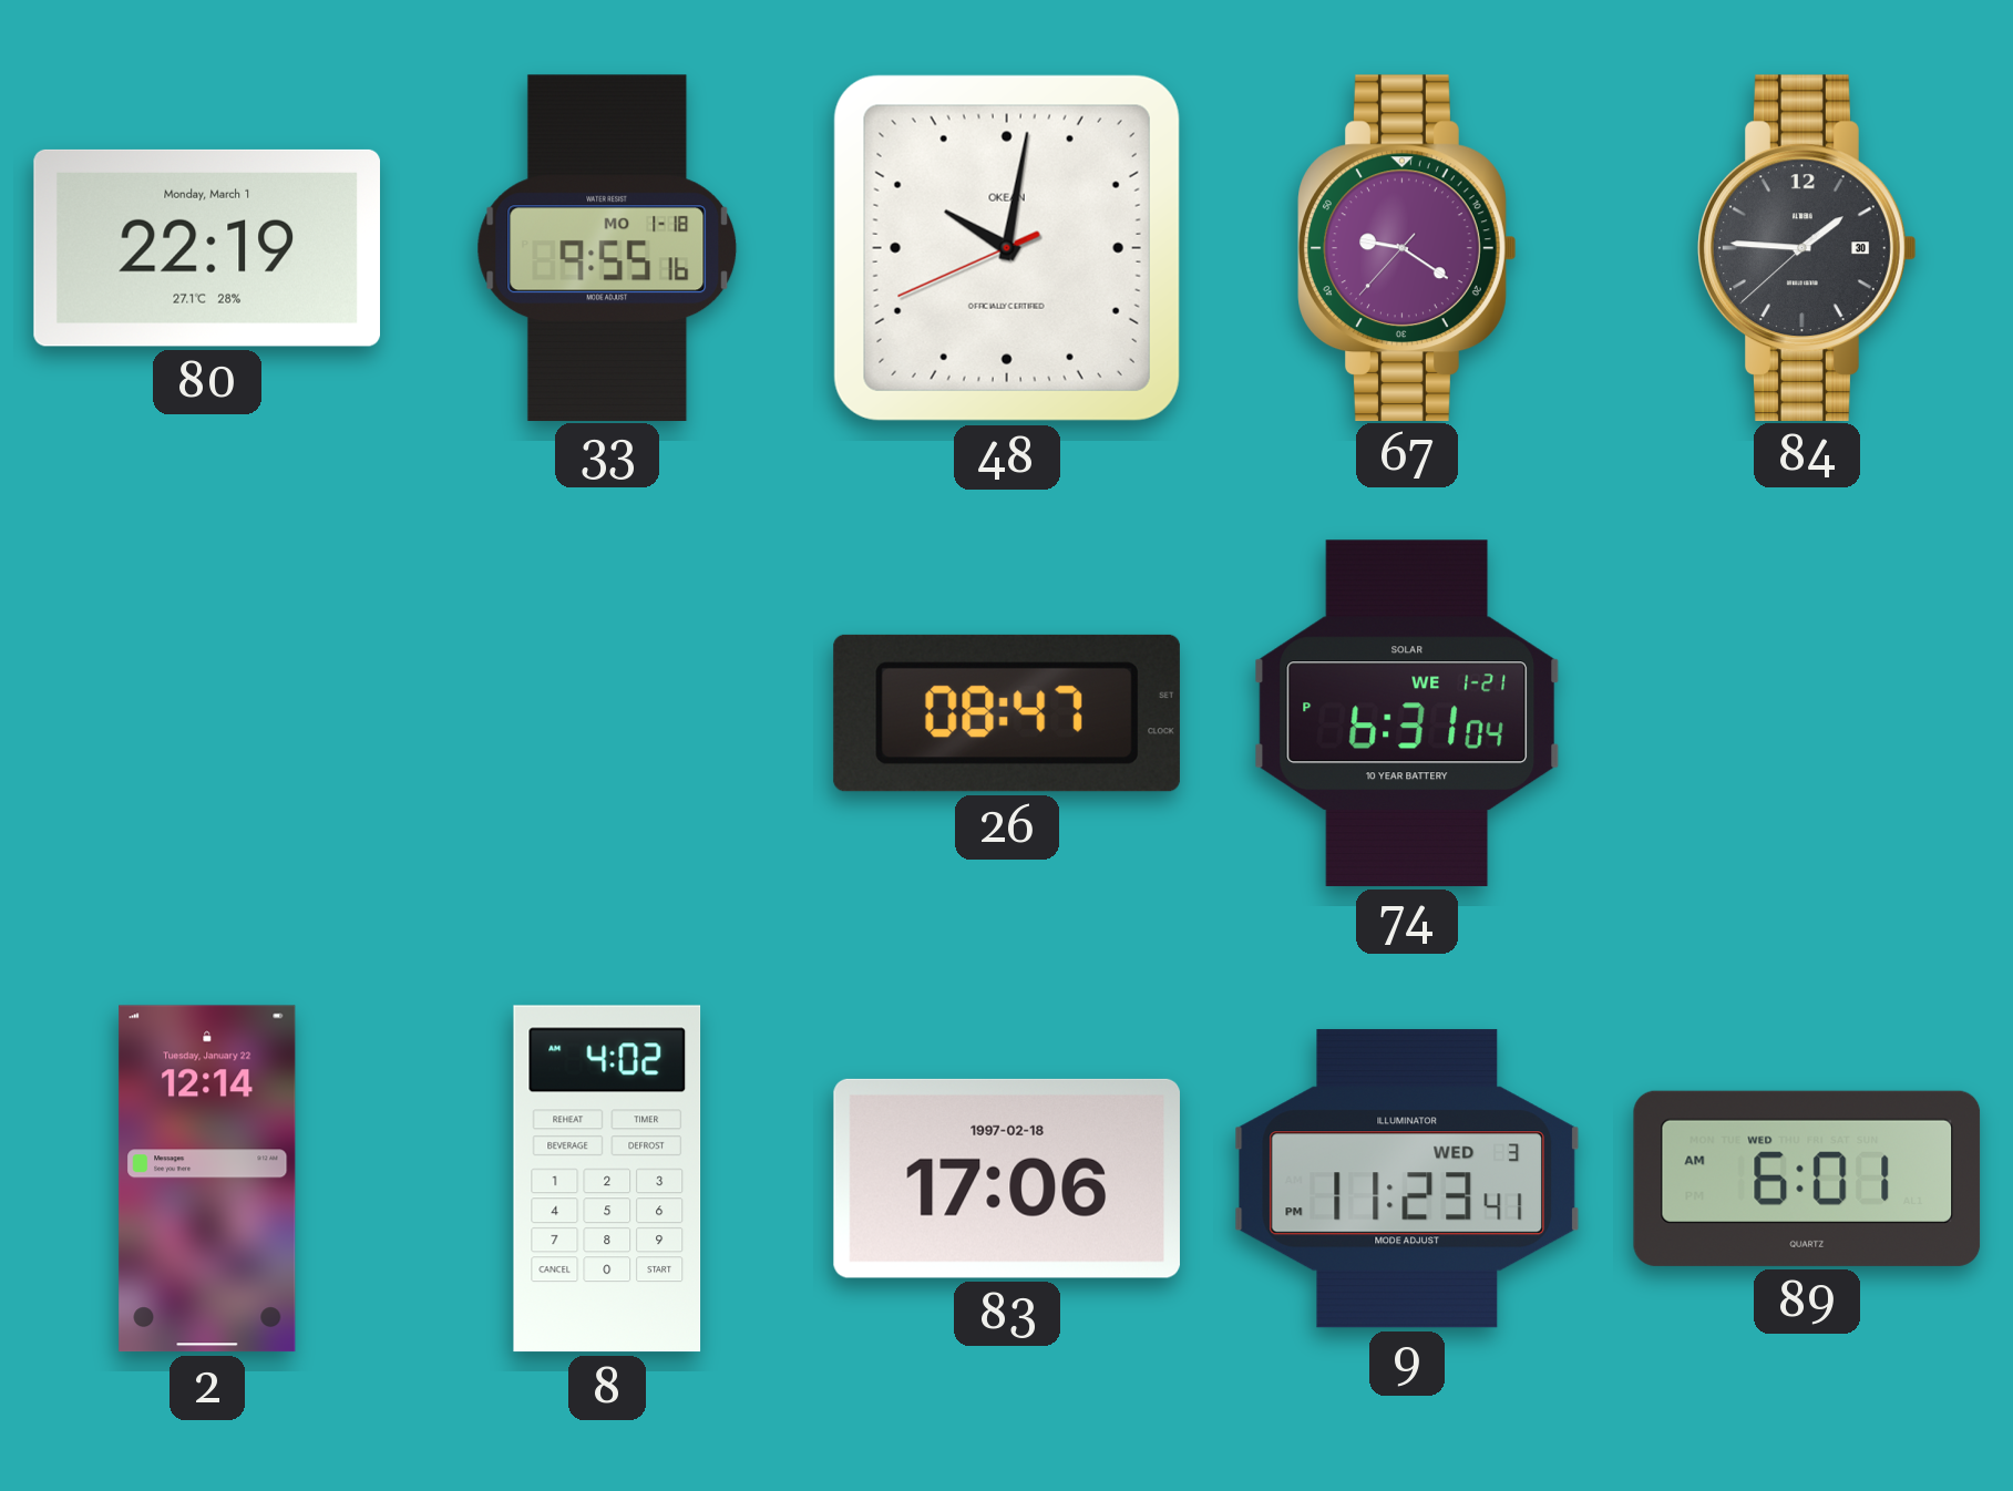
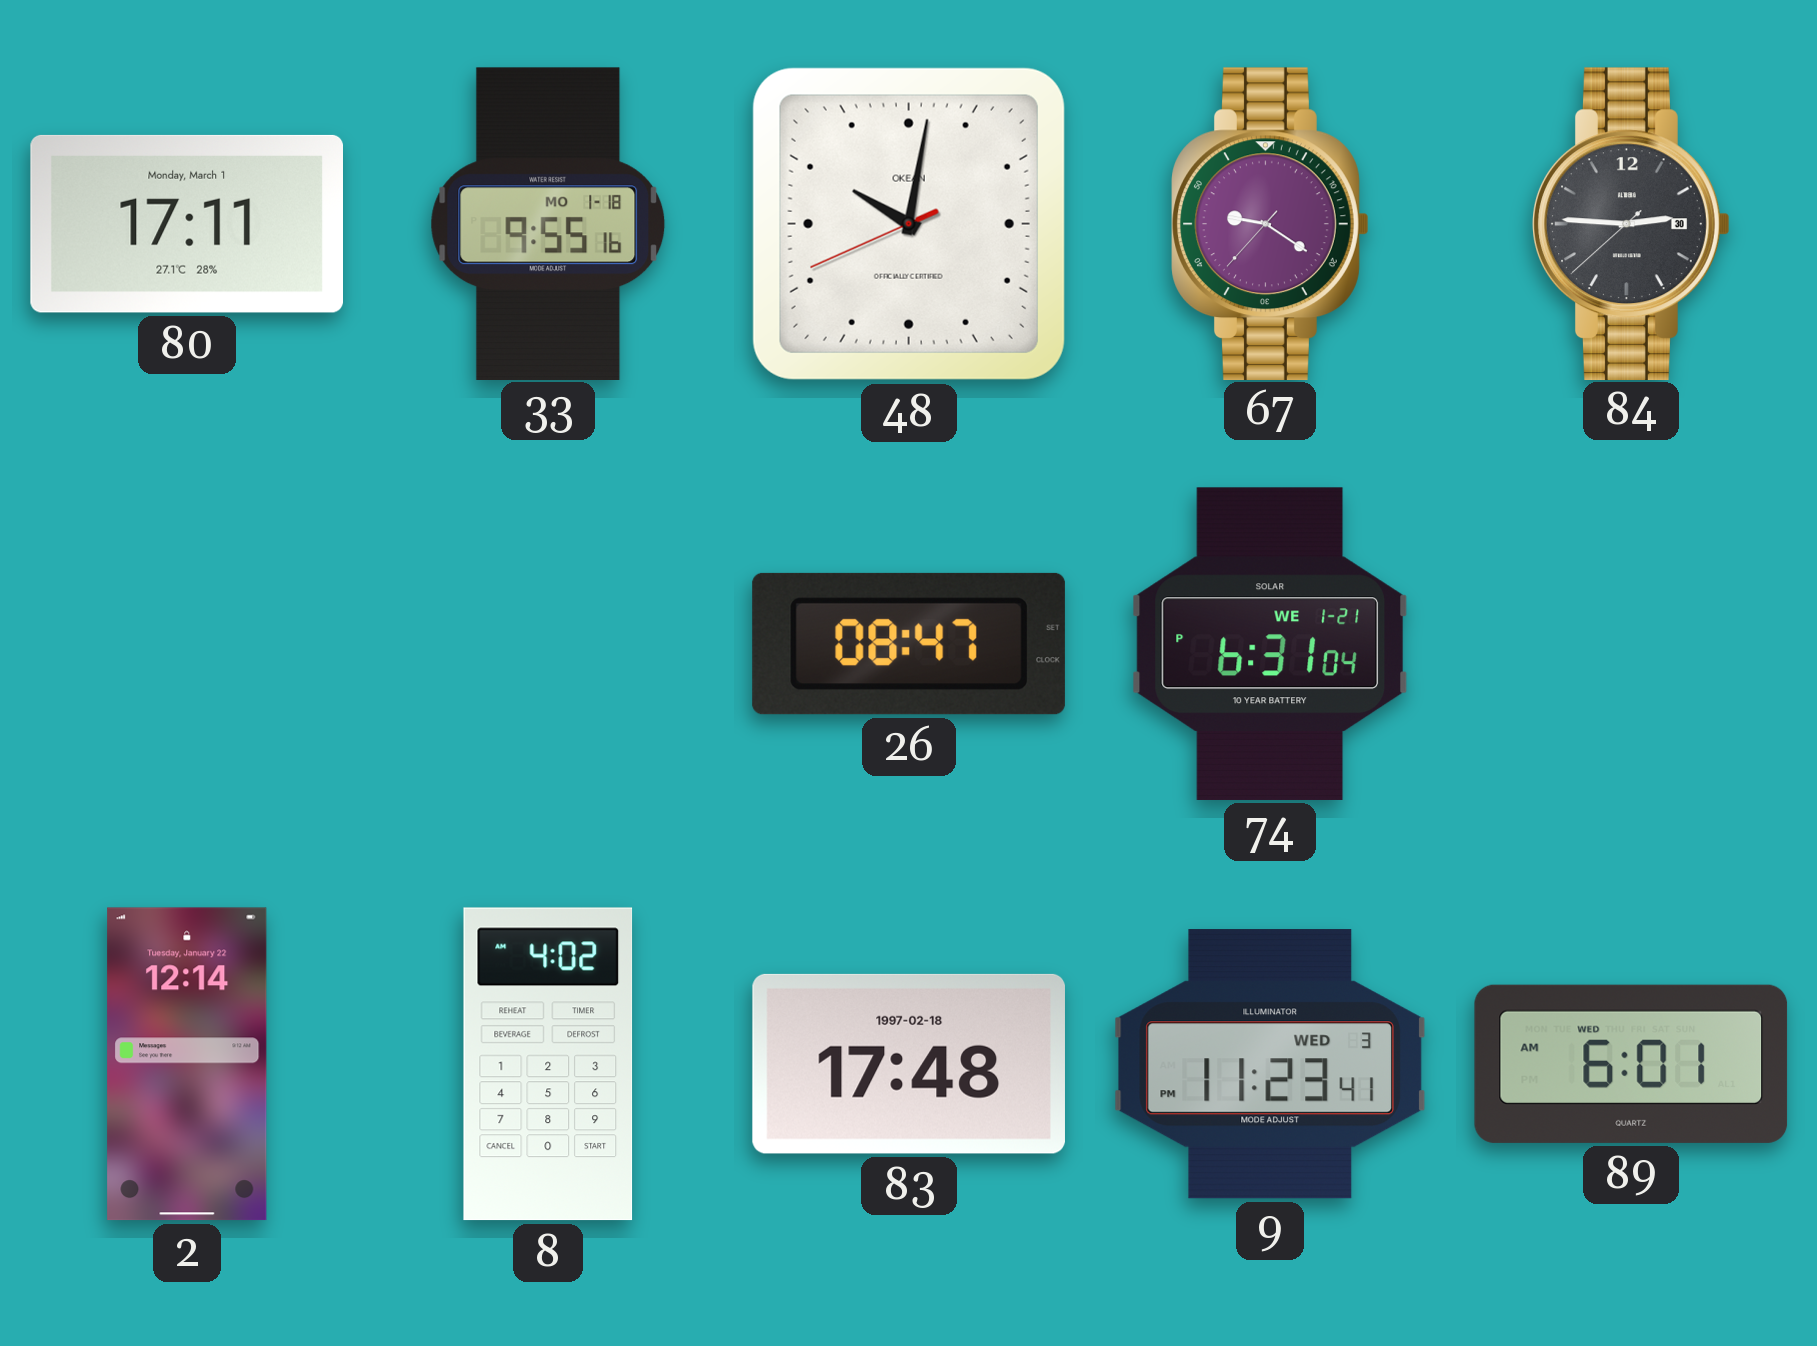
80: 22:19 -> 17:11 (186, 224)
84: 1:45 -> 2:45 (1631, 223)
83: 17:06 -> 17:48 (909, 1064)
